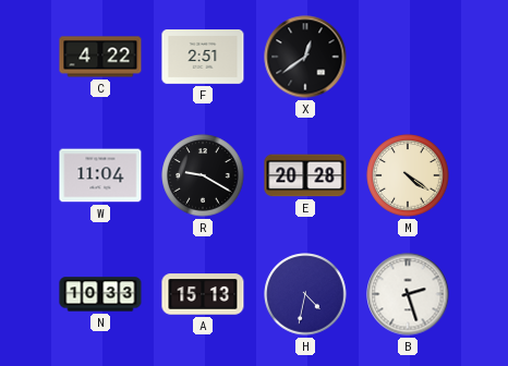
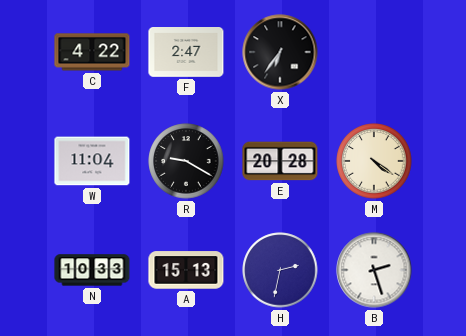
F: 2:51 -> 2:47 (186, 53)
X: 12:39 -> 6:36 (280, 52)
H: 4:32 -> 2:32 (280, 270)
